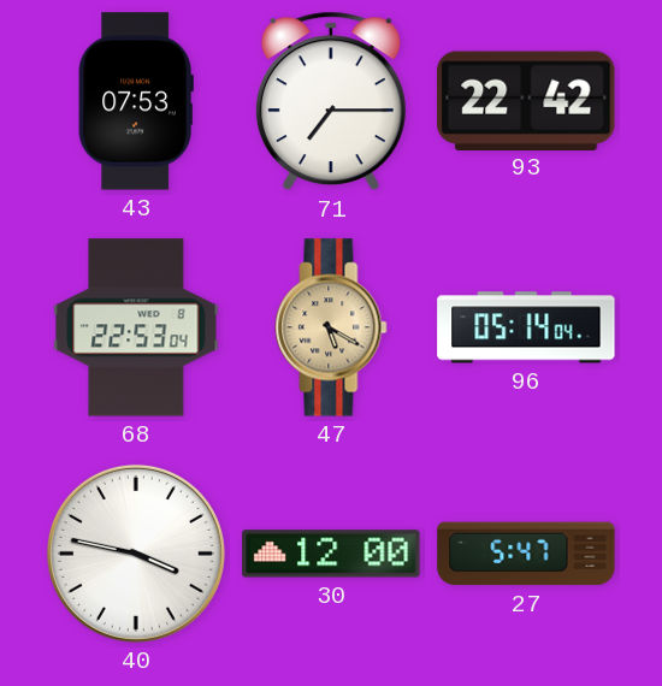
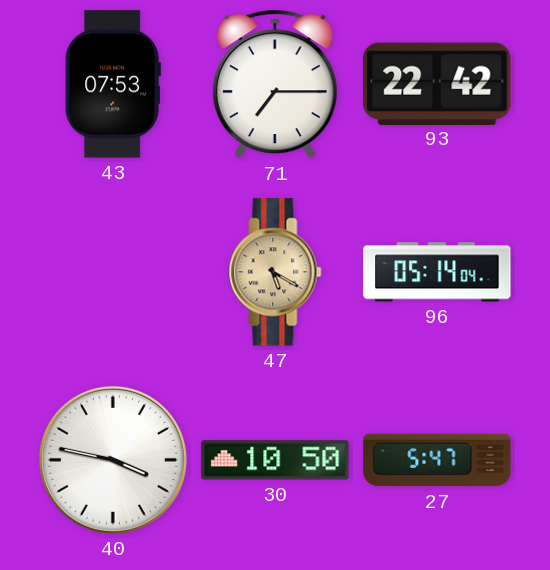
68: 22:53 -> none (136, 327)
30: 12:00 -> 10:50 (275, 460)
